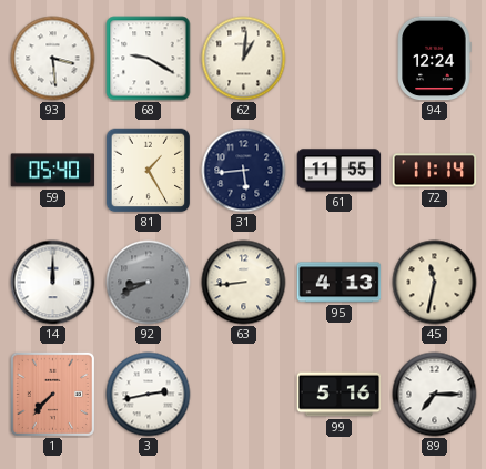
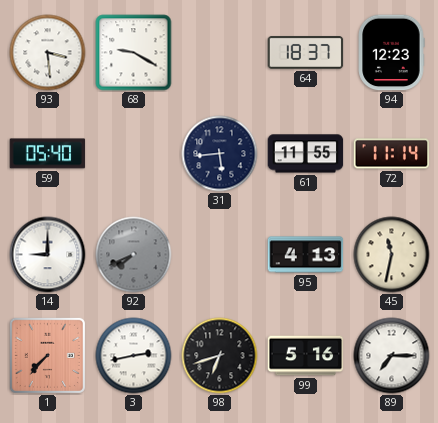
62: 1:01 -> none (244, 59)
64: none -> 18:37 (306, 53)
94: 12:24 -> 12:23 (391, 53)
81: 1:25 -> none (148, 170)
14: 12:00 -> 9:00 (48, 255)
92: 8:41 -> 7:41 (134, 255)
63: 8:44 -> none (244, 283)
98: none -> 6:42 (220, 356)
